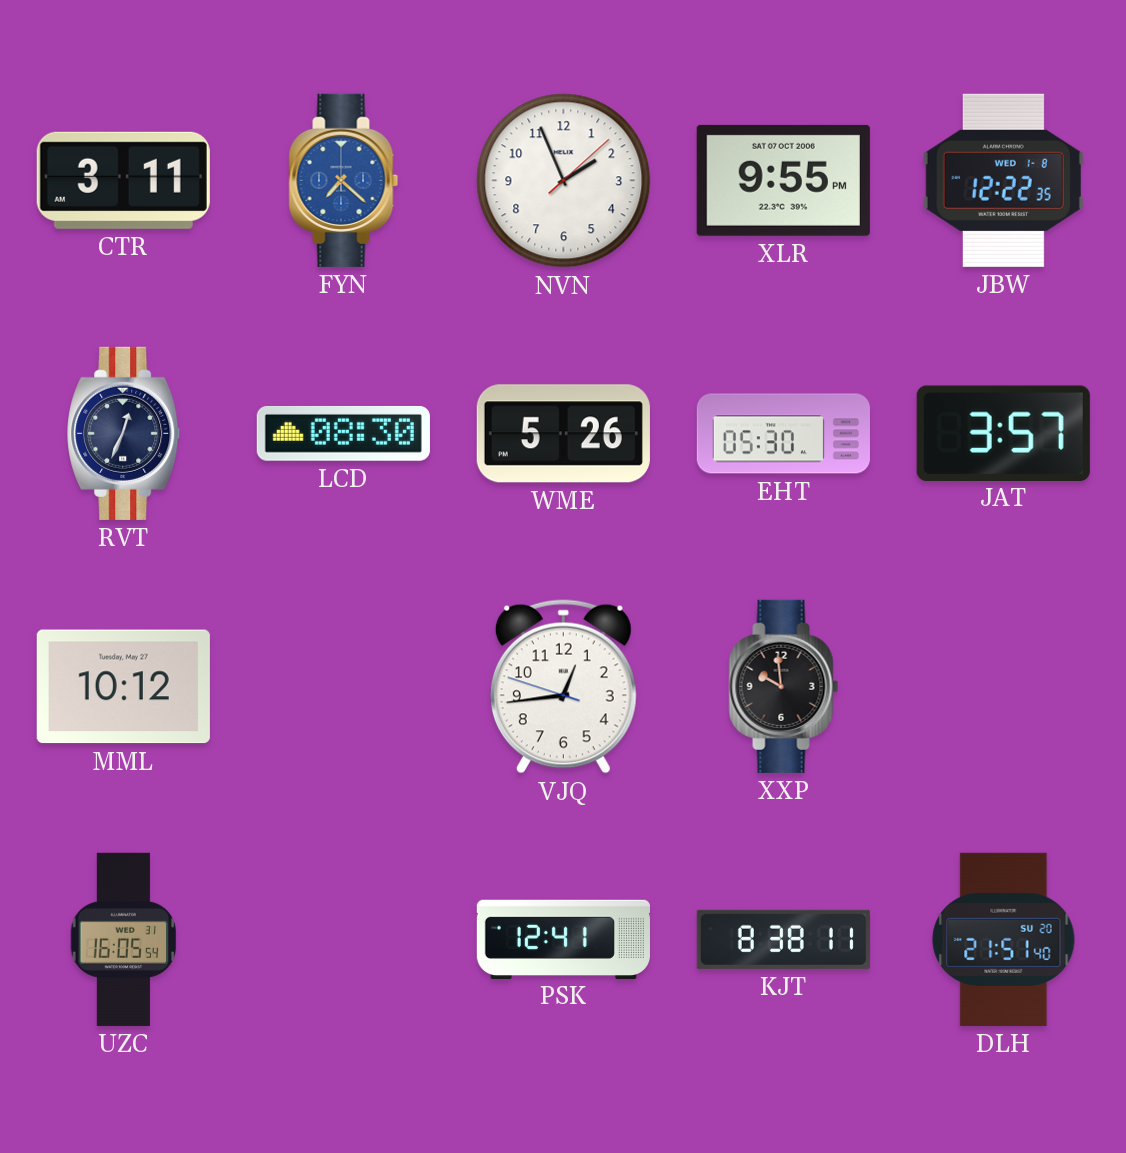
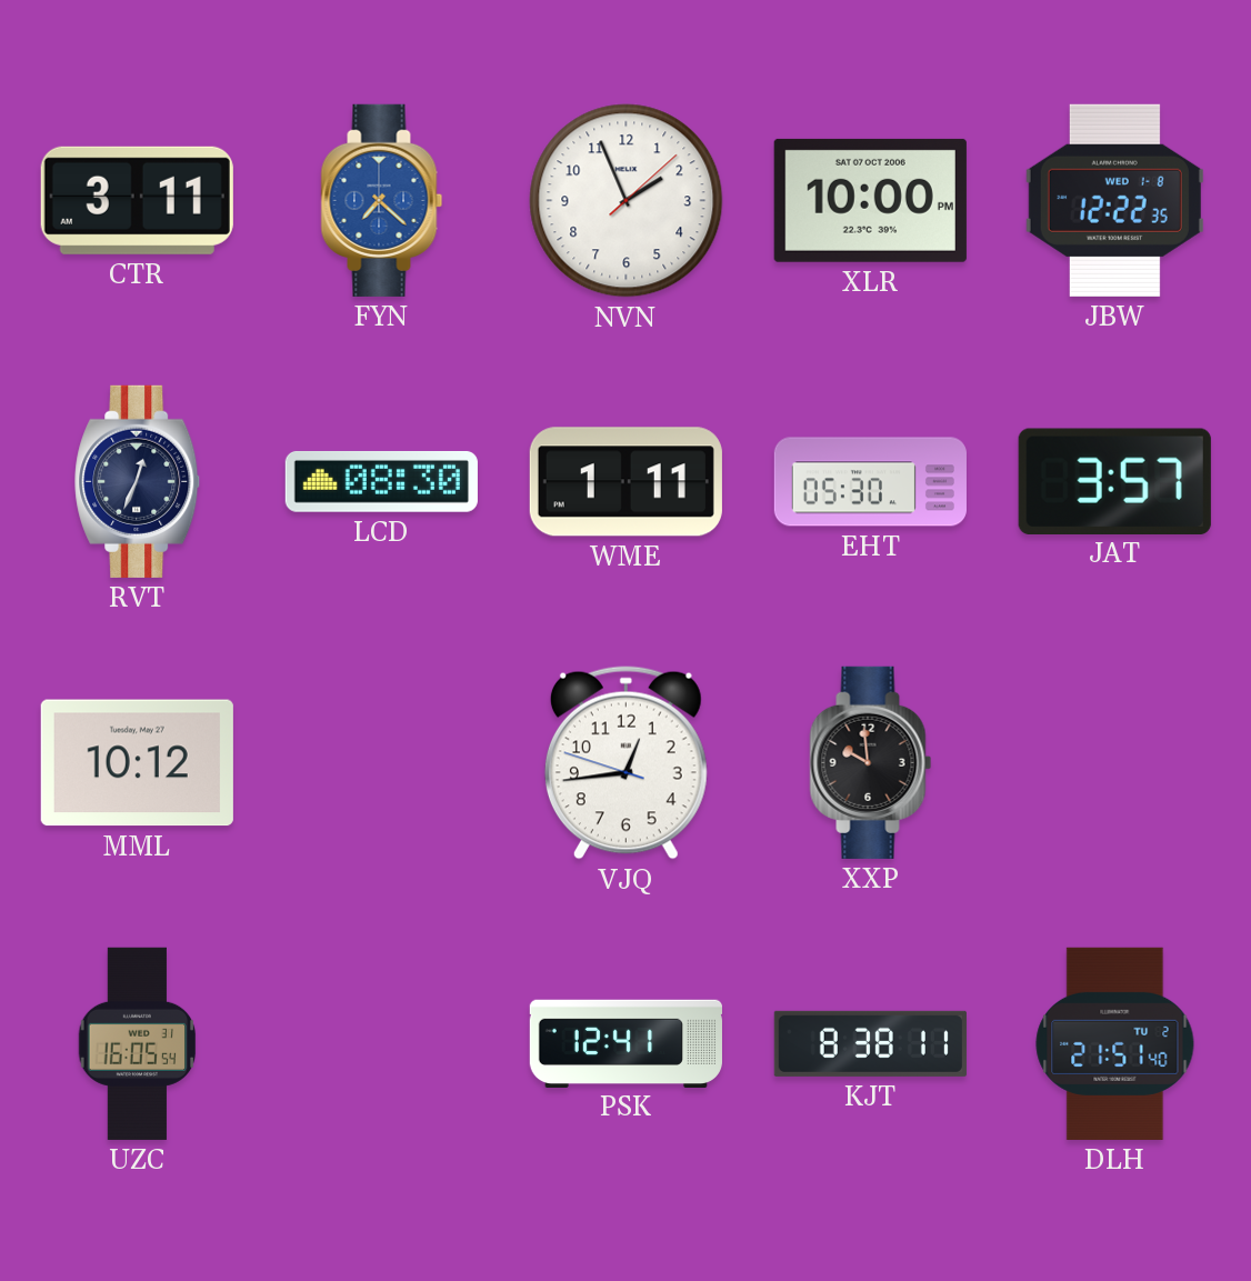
XLR: 9:55 -> 10:00 (870, 200)
WME: 5:26 -> 1:11 (625, 482)
DLH date: SU 20 -> TU 2 (1115, 1043)
